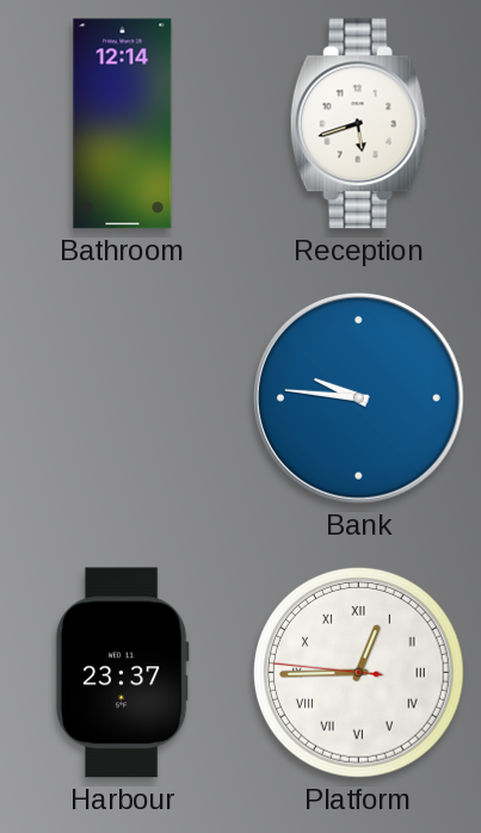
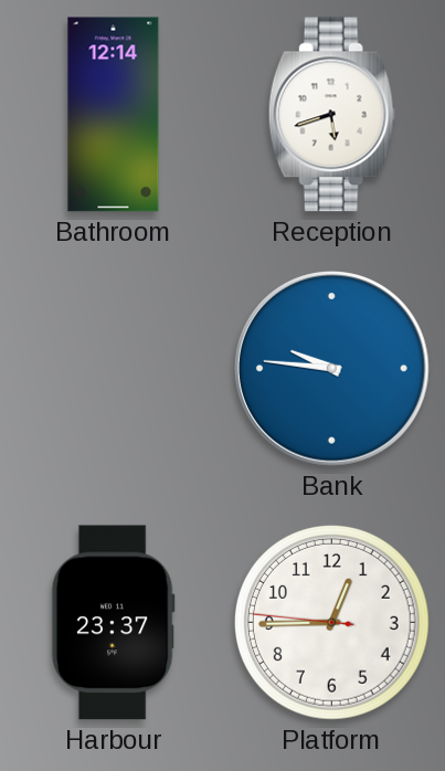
Platform numerals: Roman -> Arabic (331, 622)
